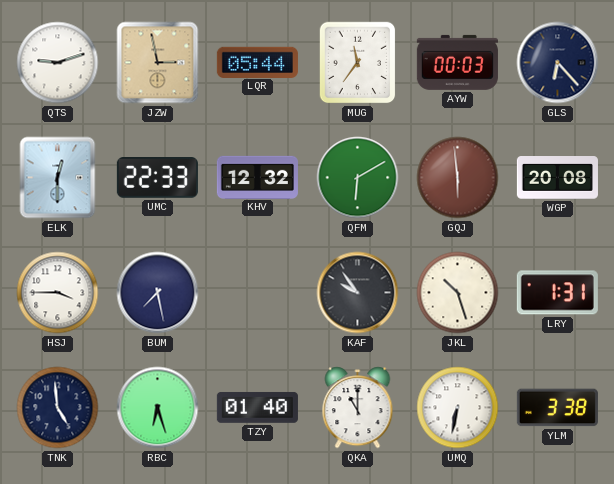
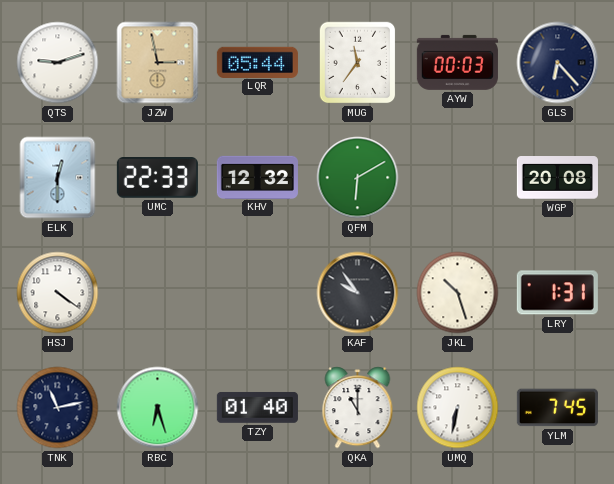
GQJ: 5:59 -> none (458, 178)
HSJ: 3:45 -> 4:21 (58, 293)
BUM: 7:28 -> none (158, 293)
TNK: 4:59 -> 11:13 (58, 408)
YLM: 3:38 -> 7:45 (557, 408)
